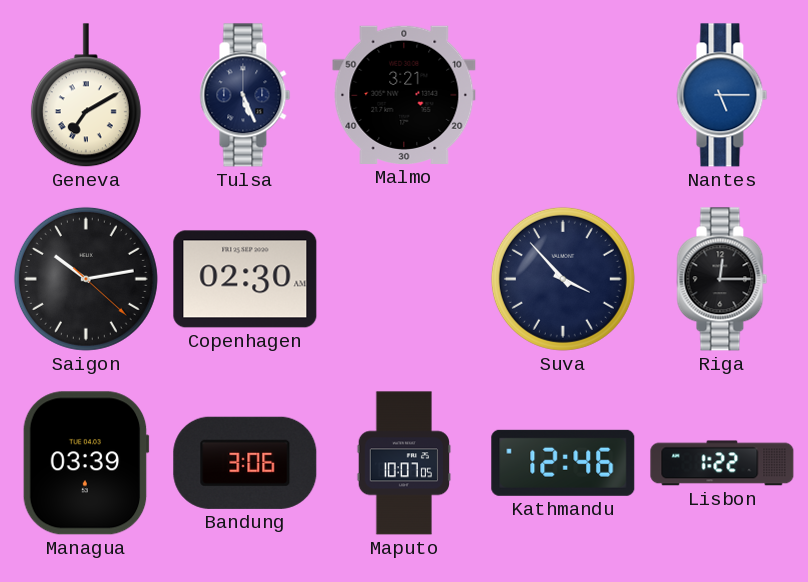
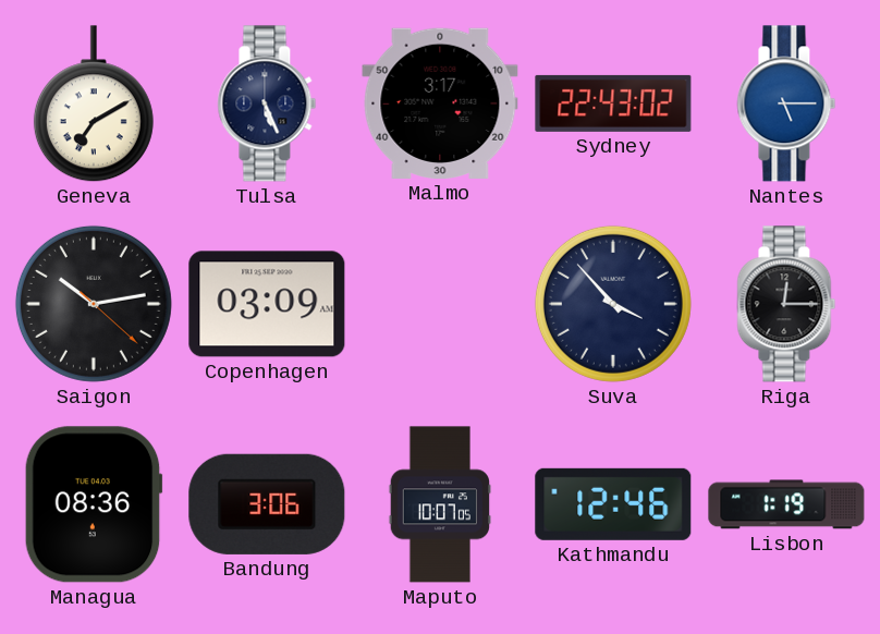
Malmo: 3:21 -> 3:17 (440, 103)
Sydney: none -> 22:43 (613, 103)
Copenhagen: 02:30 -> 03:09 (267, 304)
Managua: 03:39 -> 08:36 (94, 504)
Lisbon: 1:22 -> 1:19 (786, 504)
